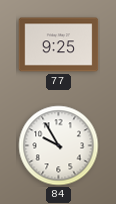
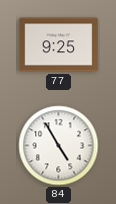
84: 9:55 -> 4:55 (59, 146)
